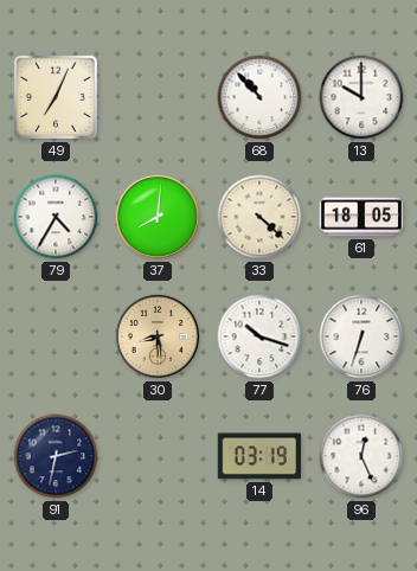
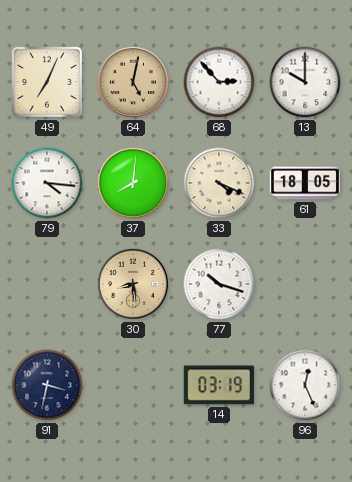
64: none -> 5:02 (133, 82)
68: 10:53 -> 2:53 (219, 82)
79: 4:35 -> 4:16 (47, 183)
33: 4:22 -> 4:19 (219, 183)
76: 6:33 -> none (361, 336)
91: 2:32 -> 3:32 (47, 385)
